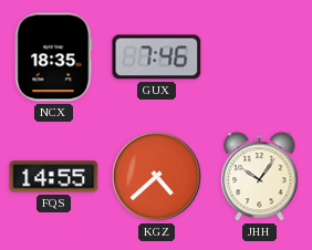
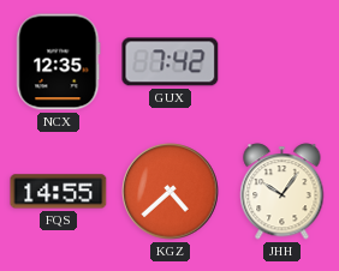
NCX: 18:35 -> 12:35 (59, 62)
GUX: 7:46 -> 7:42 (171, 62)
